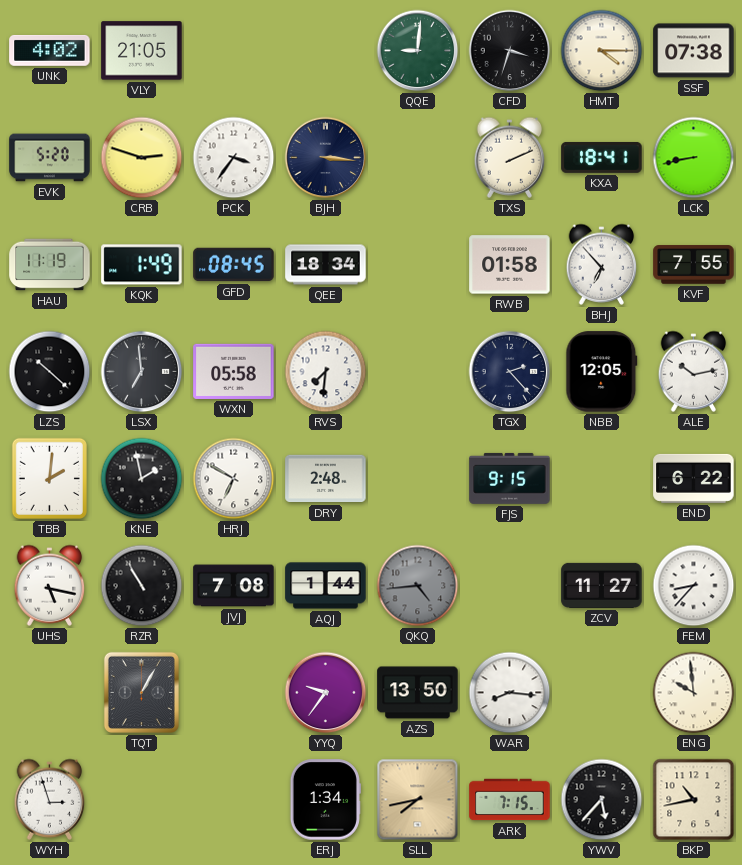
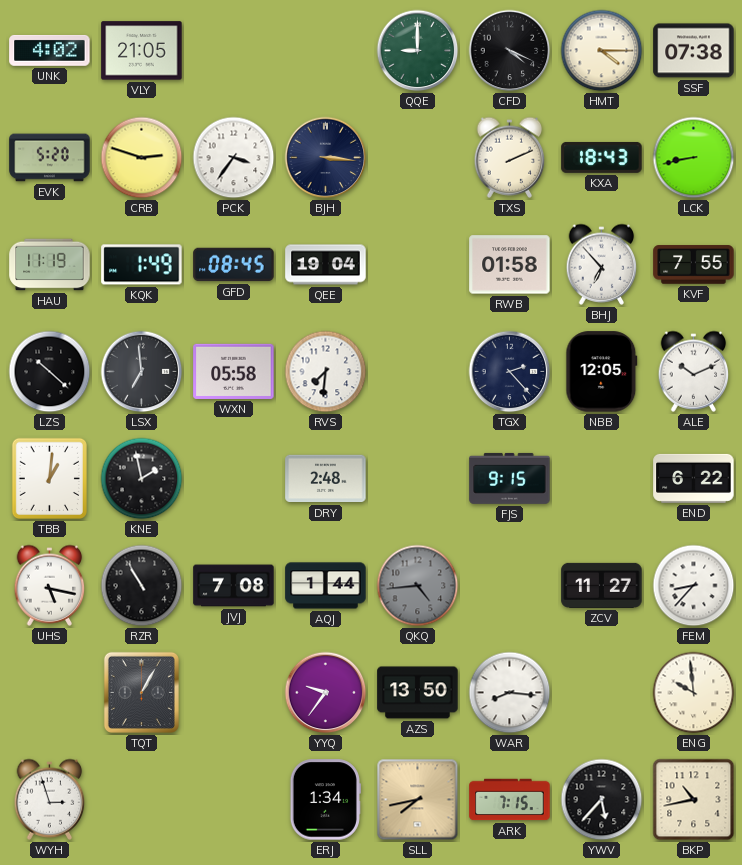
QQE: 9:01 -> 9:00 (418, 51)
CFD: 3:33 -> 4:19 (510, 51)
KXA: 18:41 -> 18:43 (602, 157)
QEE: 18:34 -> 19:04 (326, 265)
ALE: 10:13 -> 10:11 (694, 371)
TBB: 2:01 -> 1:01 (49, 478)
HRJ: 6:50 -> none (234, 479)
